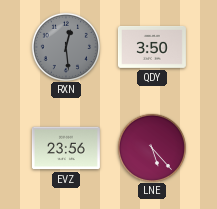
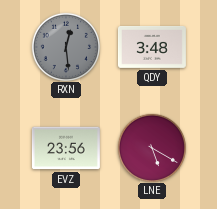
QDY: 3:50 -> 3:48 (152, 48)
LNE: 5:23 -> 5:20 (151, 147)
